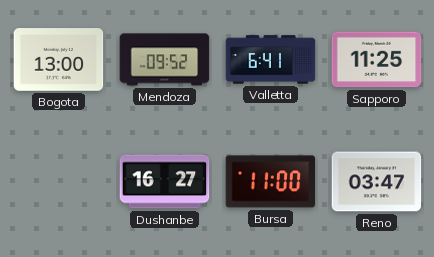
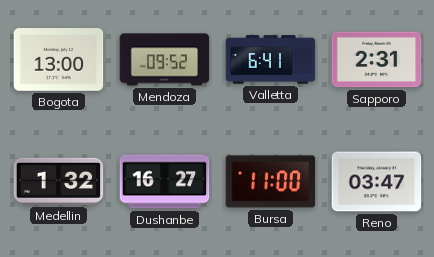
Sapporo: 11:25 -> 2:31 (377, 60)
Medellin: none -> 1:32 (59, 181)
